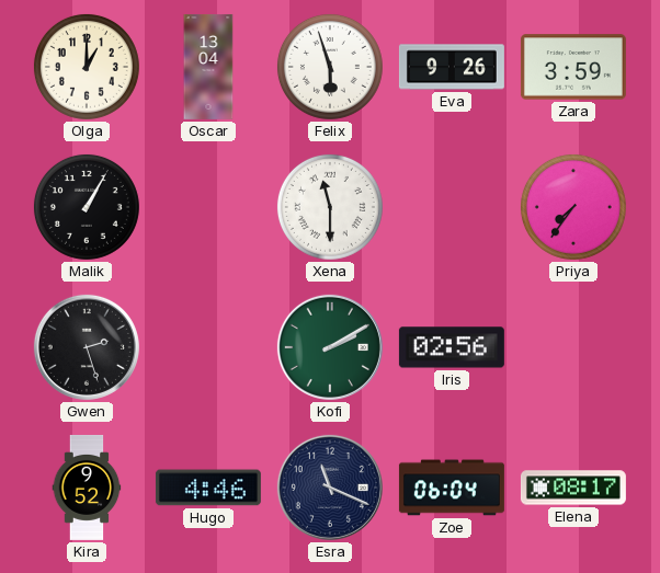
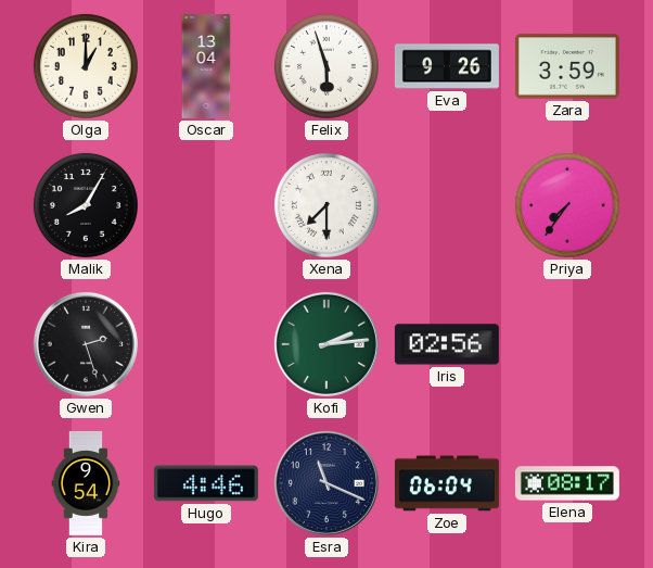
Malik: 1:05 -> 8:05 (86, 205)
Xena: 11:30 -> 7:30 (326, 205)
Kofi: 2:10 -> 2:14 (326, 344)
Kira: 9:52 -> 9:54 (86, 483)
